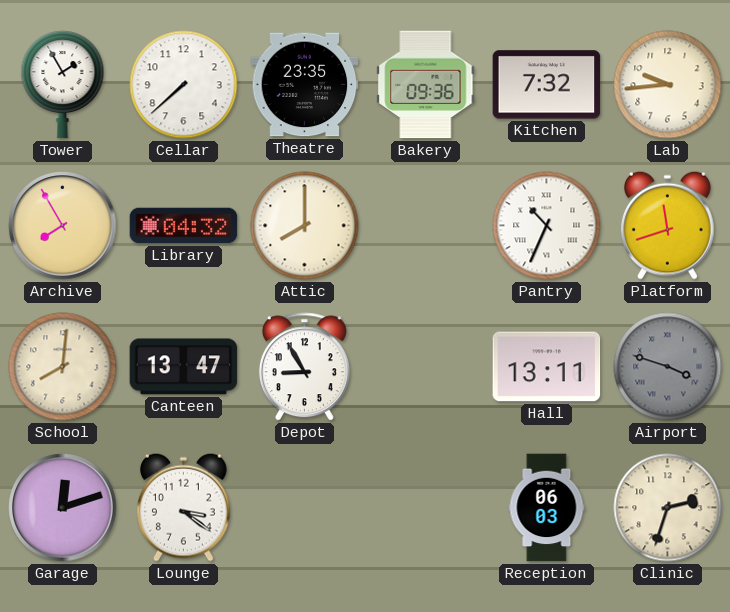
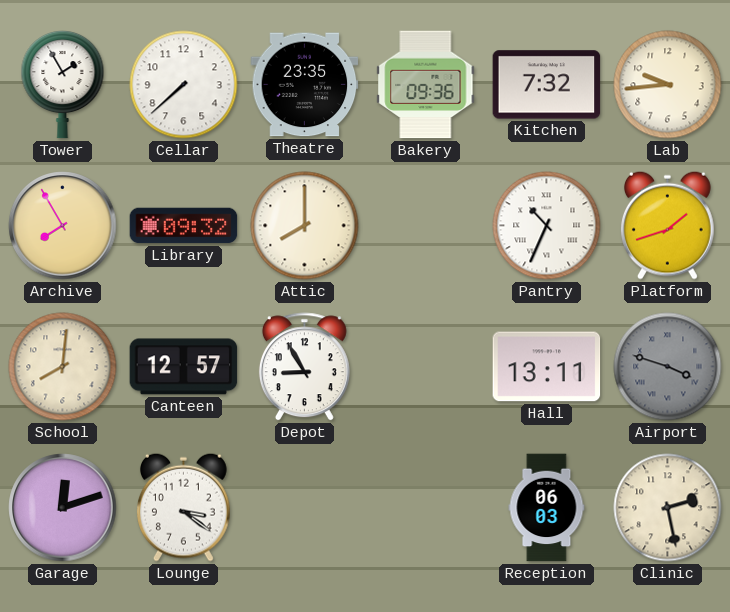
Library: 04:32 -> 09:32 (184, 226)
Platform: 11:42 -> 1:42 (667, 225)
Canteen: 13:47 -> 12:57 (184, 367)
Clinic: 2:33 -> 2:28 (668, 508)
